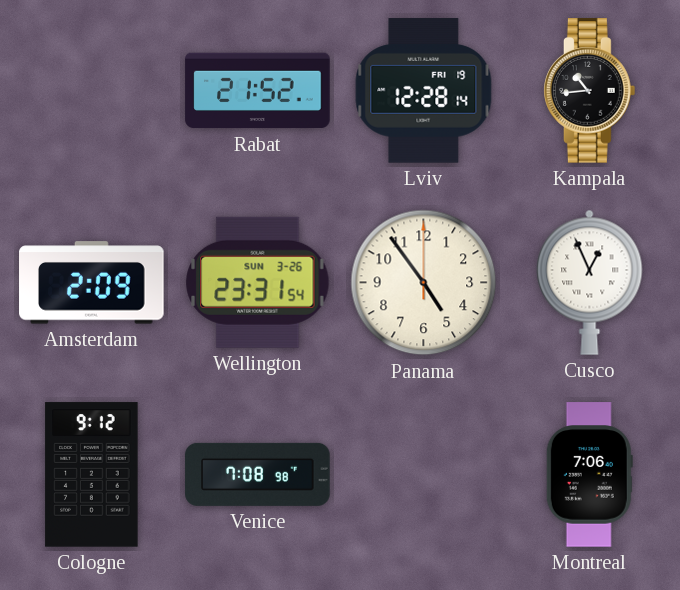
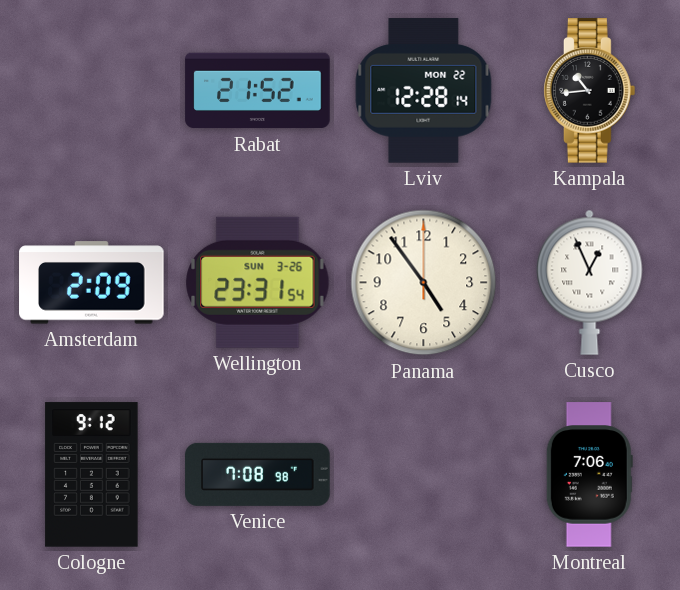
Lviv date: FRI 19 -> MON 22 (424, 91)
